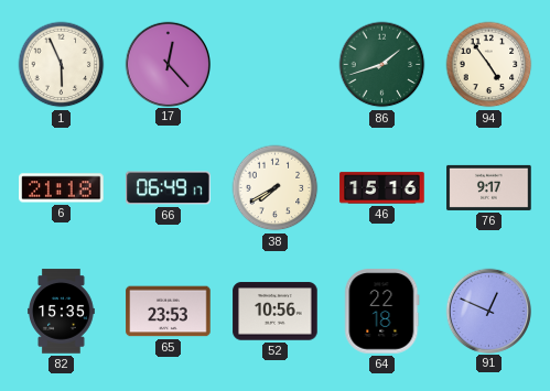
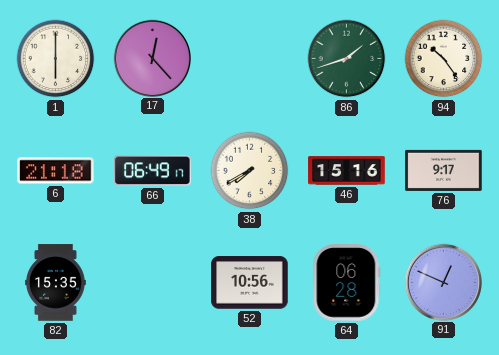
1: 5:56 -> 6:00 (56, 59)
94: 4:54 -> 10:24 (444, 59)
65: 23:53 -> none (169, 312)
64: 22:18 -> 06:28 (347, 283)
